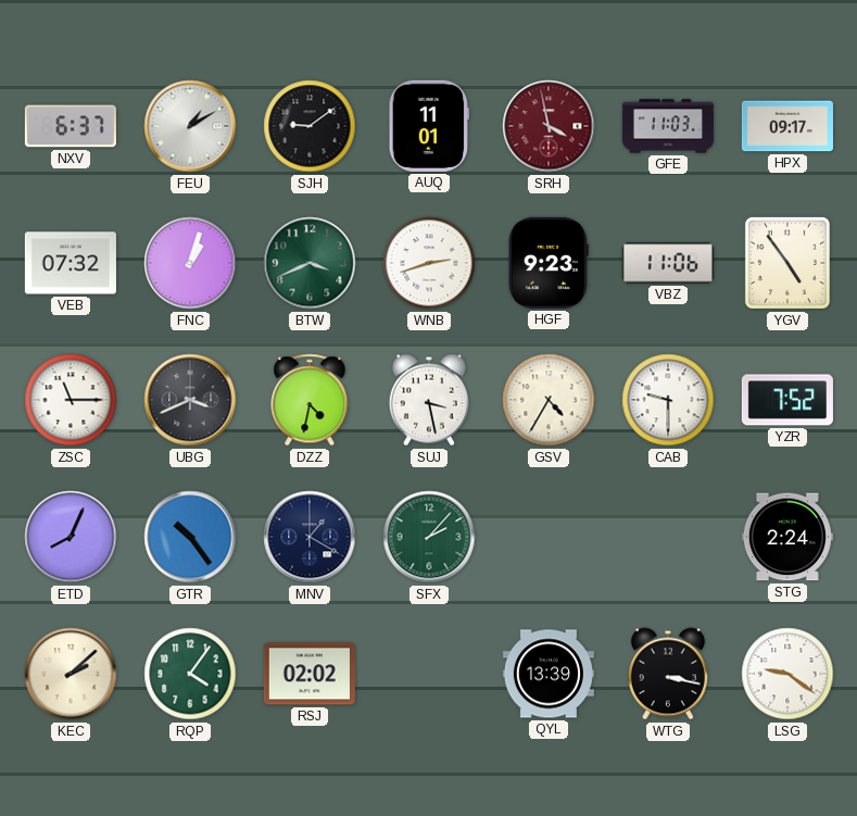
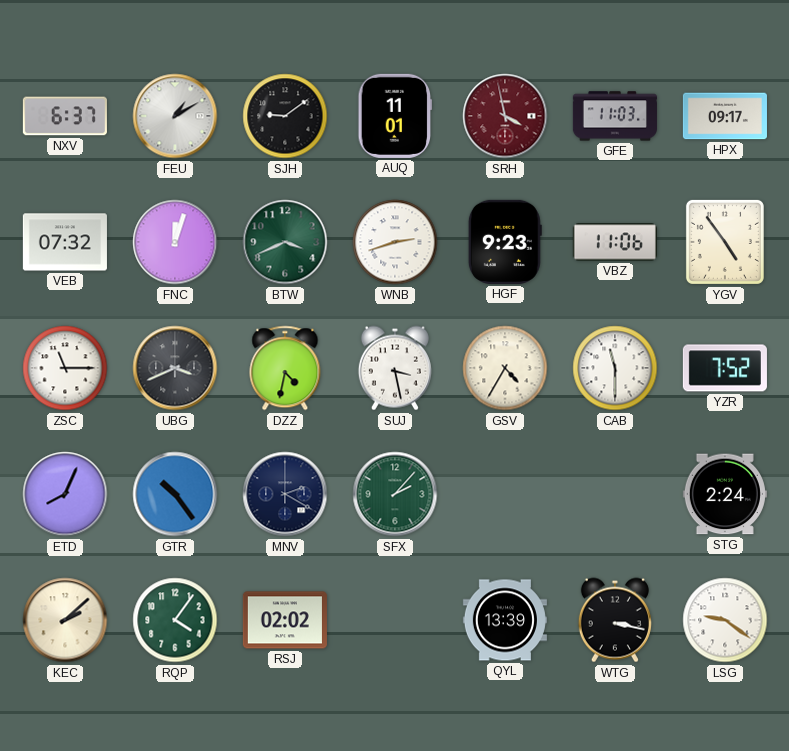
FNC: 1:03 -> 12:03 (175, 242)
CAB: 9:30 -> 11:30 (615, 368)
MNV: 1:20 -> 2:20 (285, 494)
